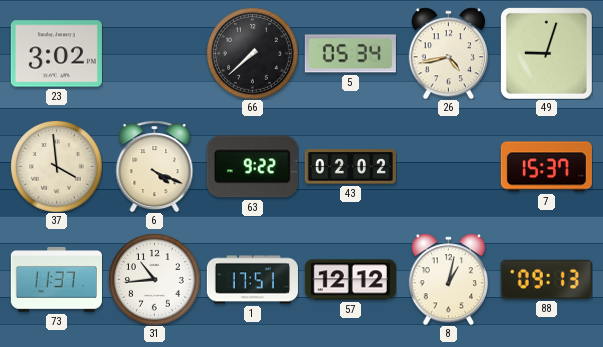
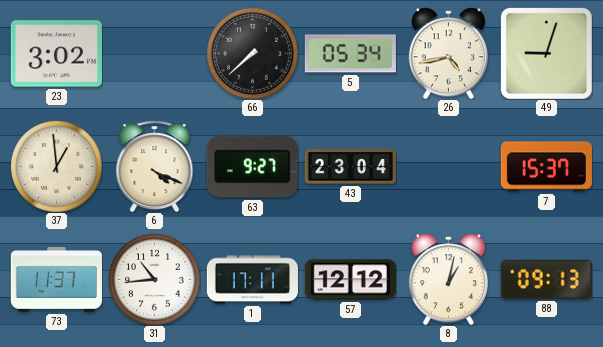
37: 3:59 -> 12:59 (57, 167)
63: 9:22 -> 9:27 (252, 167)
43: 02:02 -> 23:04 (350, 167)
1: 17:51 -> 17:11 (252, 280)
